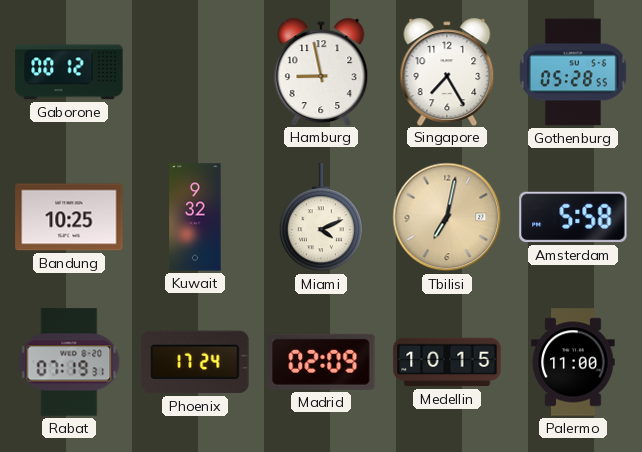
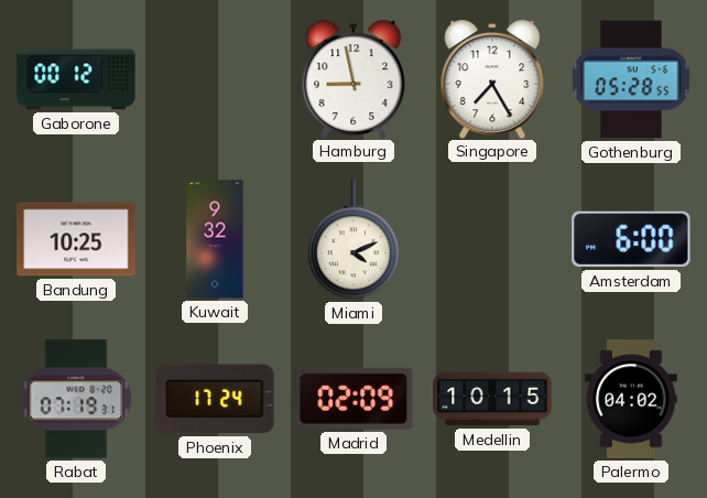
Tbilisi: 7:02 -> none (447, 217)
Amsterdam: 5:58 -> 6:00 (631, 239)
Palermo: 11:00 -> 04:02 (631, 399)
